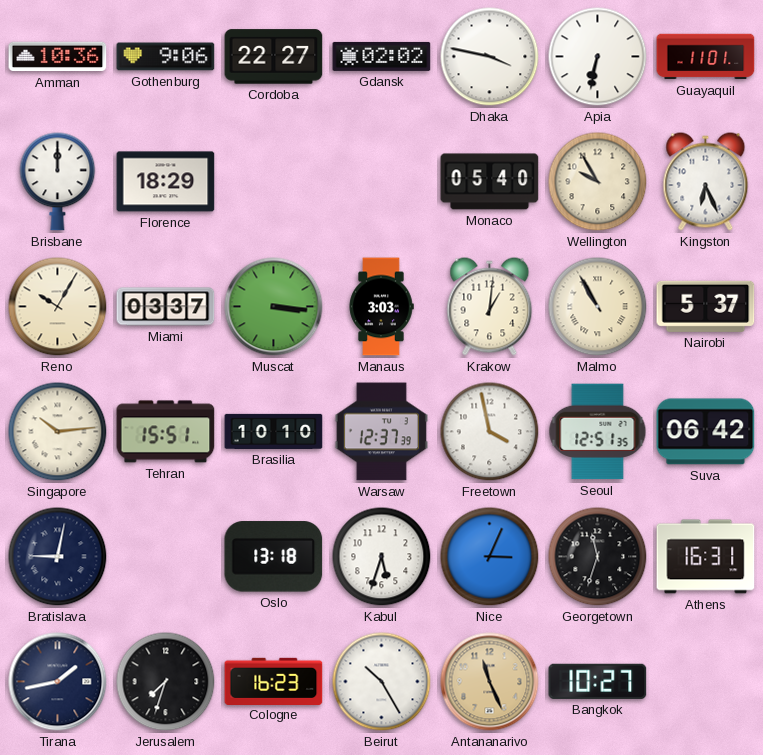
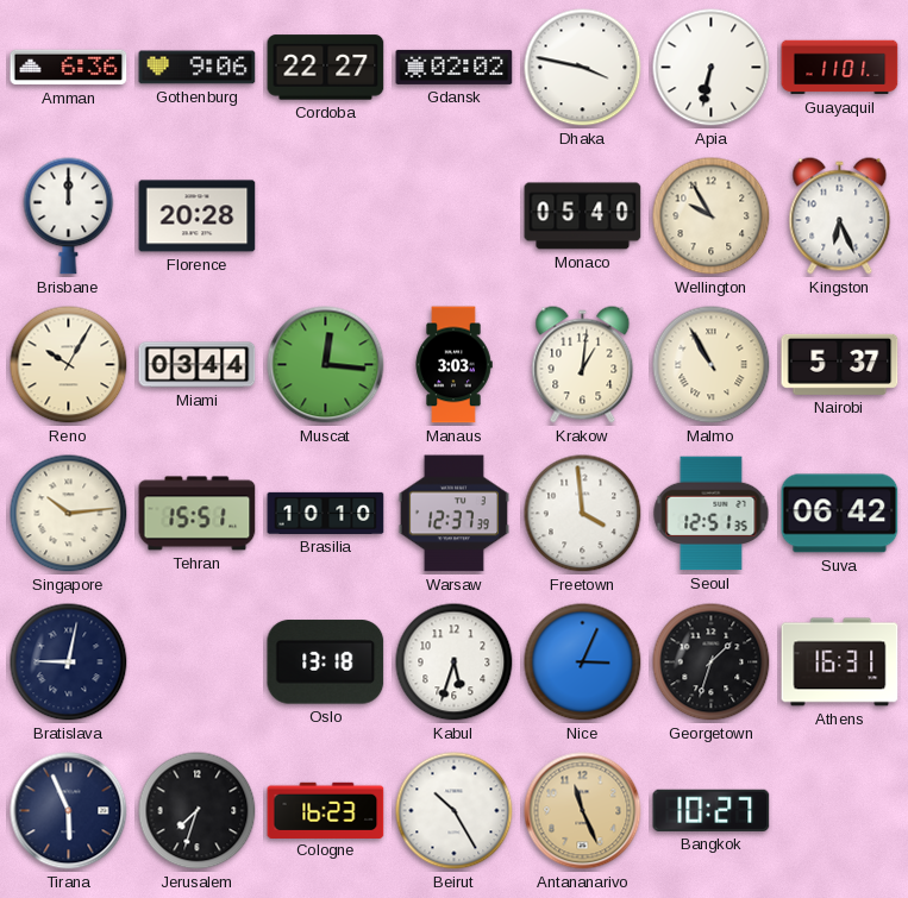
Amman: 10:36 -> 6:36 (69, 68)
Florence: 18:29 -> 20:28 (198, 216)
Miami: 03:37 -> 03:44 (198, 365)
Muscat: 3:16 -> 12:16 (326, 365)
Freetown: 3:58 -> 3:59 (583, 514)
Georgetown: 11:33 -> 1:33 (712, 662)
Tirana: 1:43 -> 5:56 (69, 811)
